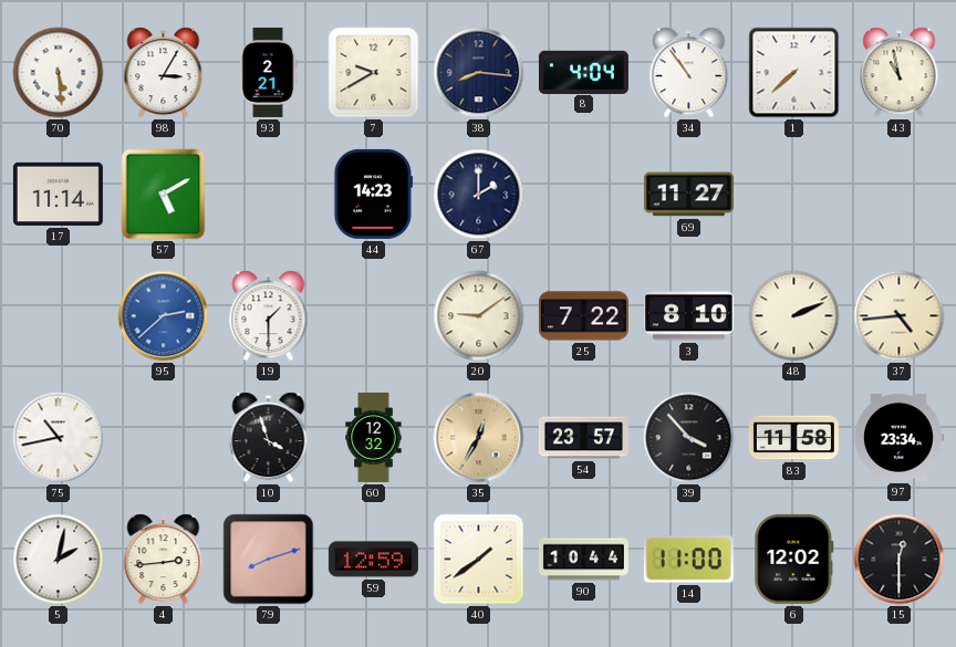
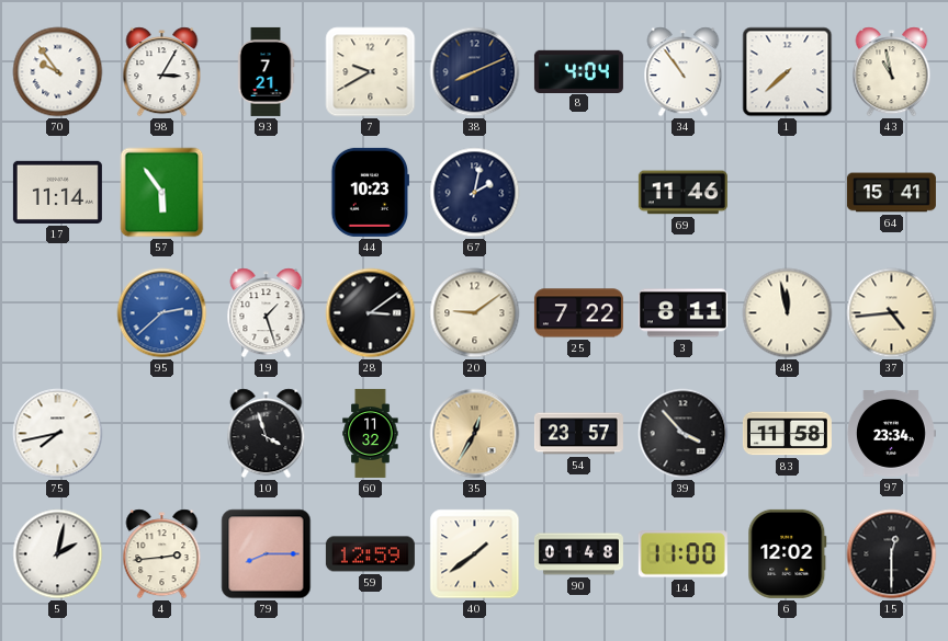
70: 5:29 -> 9:54 (58, 72)
93: 2:21 -> 7:21 (266, 71)
38: 8:16 -> 8:11 (475, 72)
57: 5:10 -> 5:54 (162, 193)
44: 14:23 -> 10:23 (370, 192)
67: 2:00 -> 2:02 (475, 193)
69: 11:27 -> 11:46 (682, 193)
64: none -> 15:41 (891, 193)
19: 1:30 -> 1:27 (267, 313)
28: none -> 3:09 (371, 313)
3: 8:10 -> 8:11 (682, 313)
48: 2:11 -> 11:58 (788, 313)
75: 10:43 -> 7:43 (58, 434)
60: 12:32 -> 11:32 (371, 433)
79: 8:12 -> 8:15 (267, 554)
90: 10:44 -> 01:48 (578, 554)
